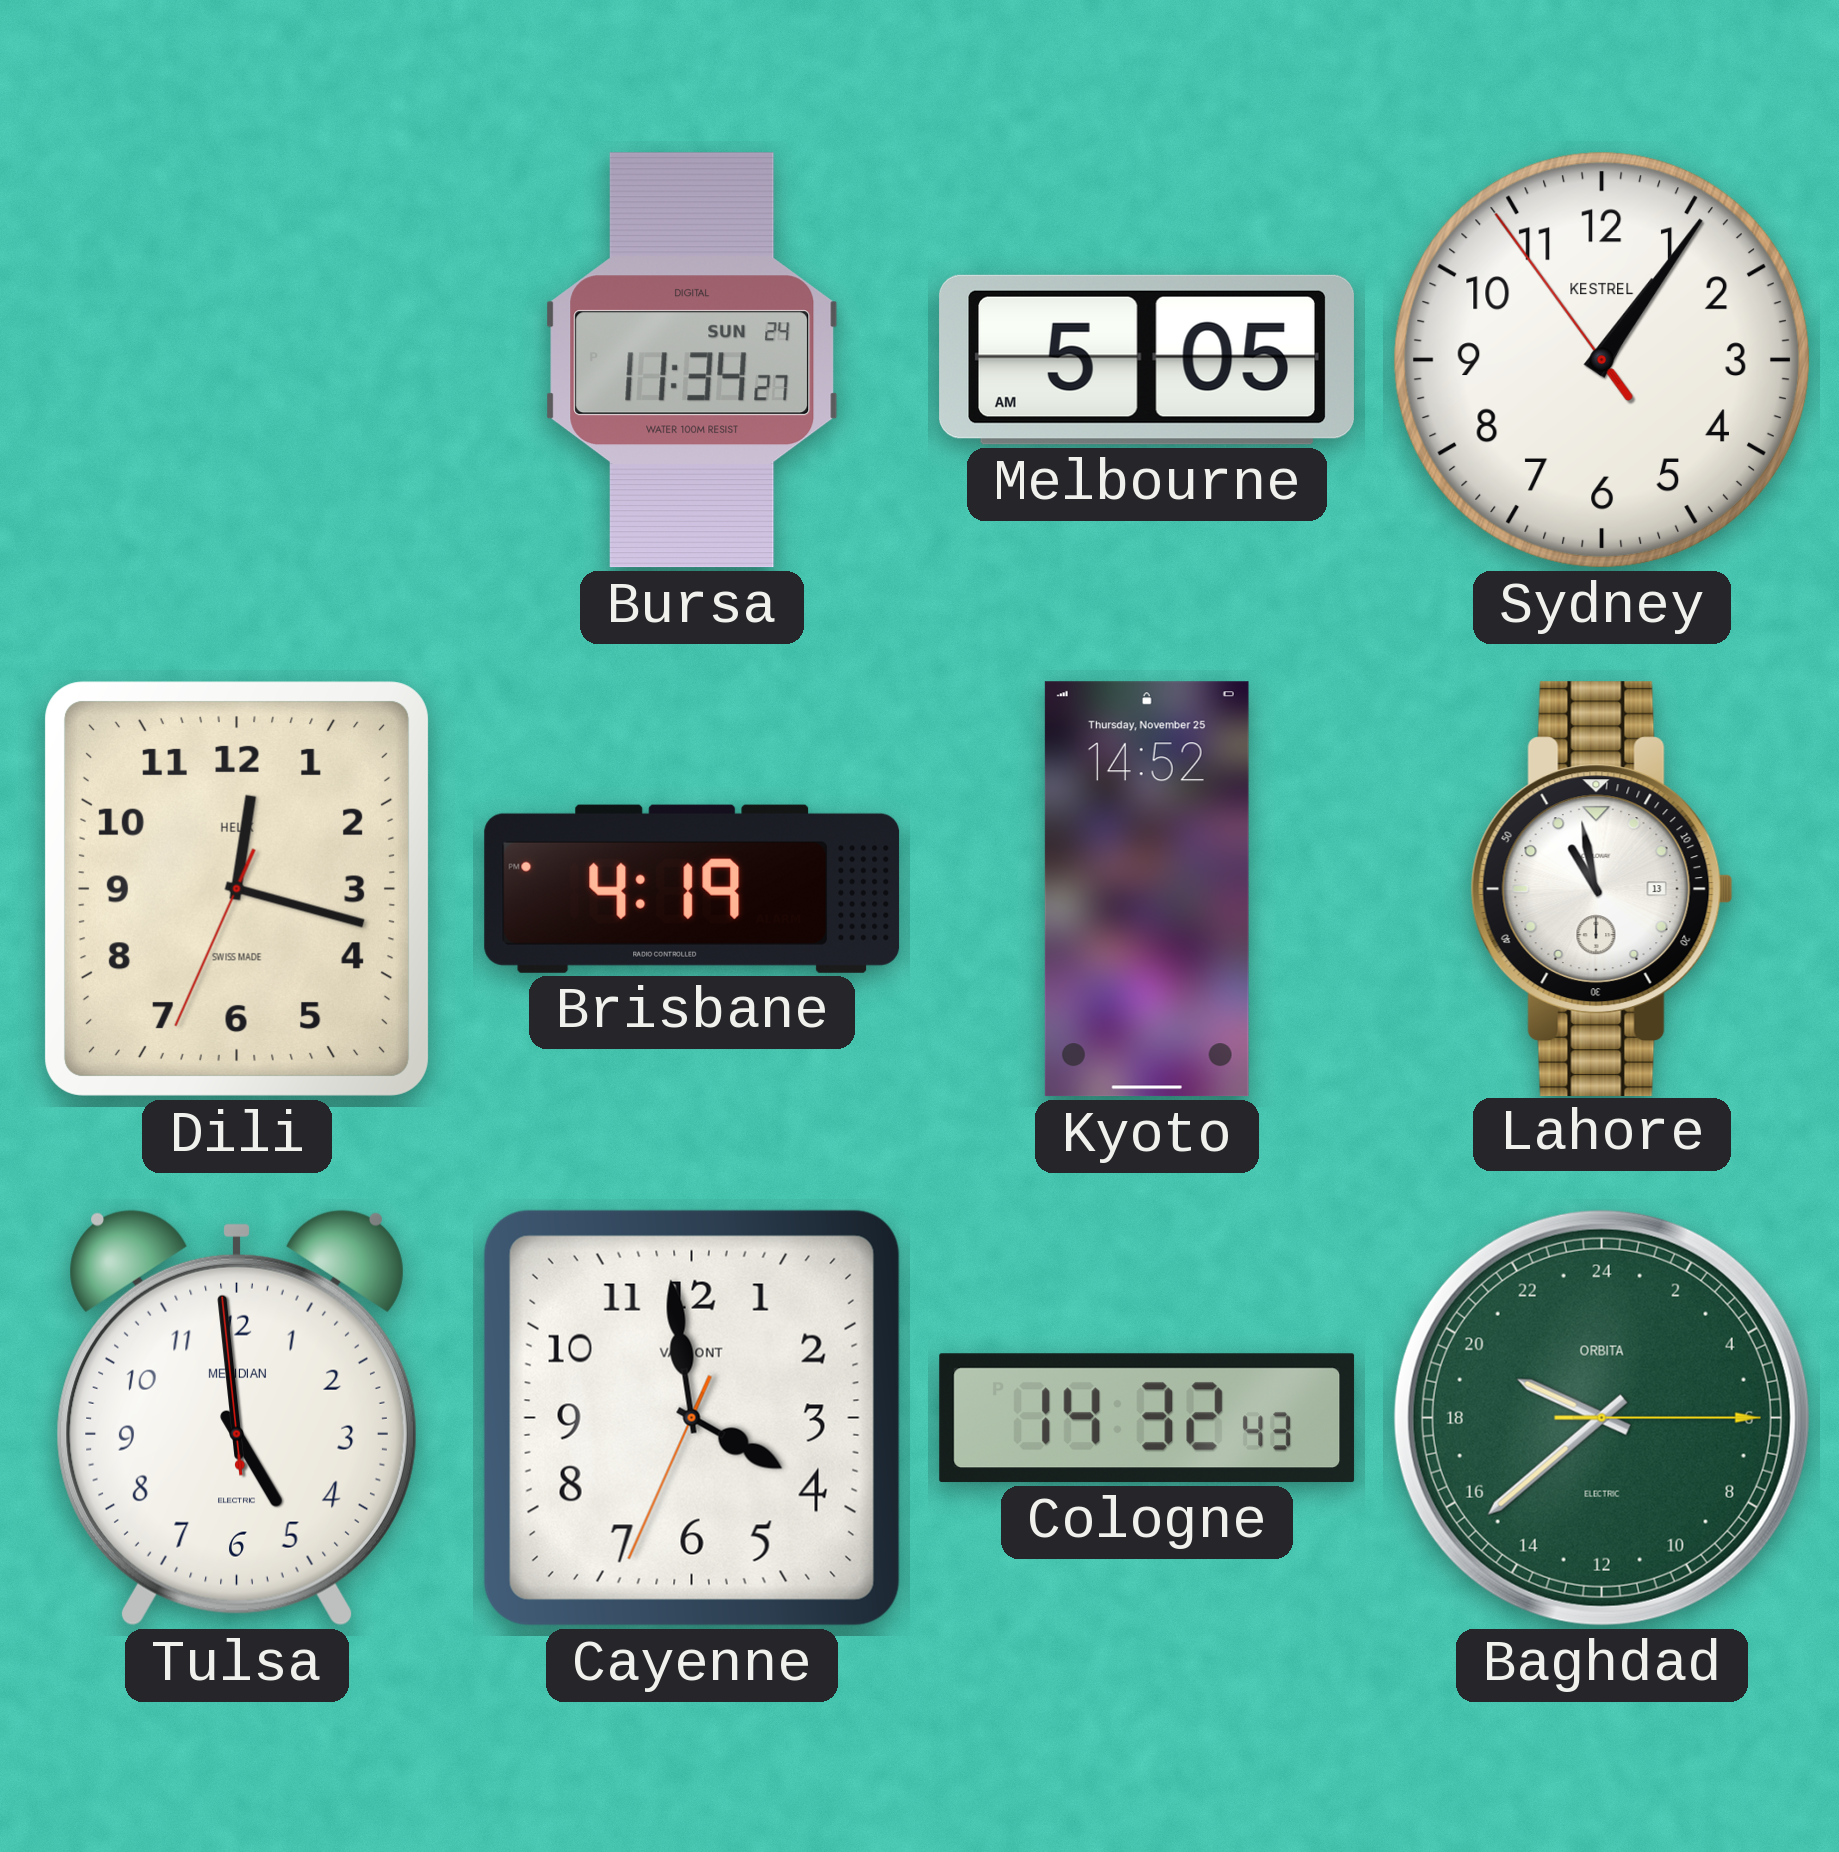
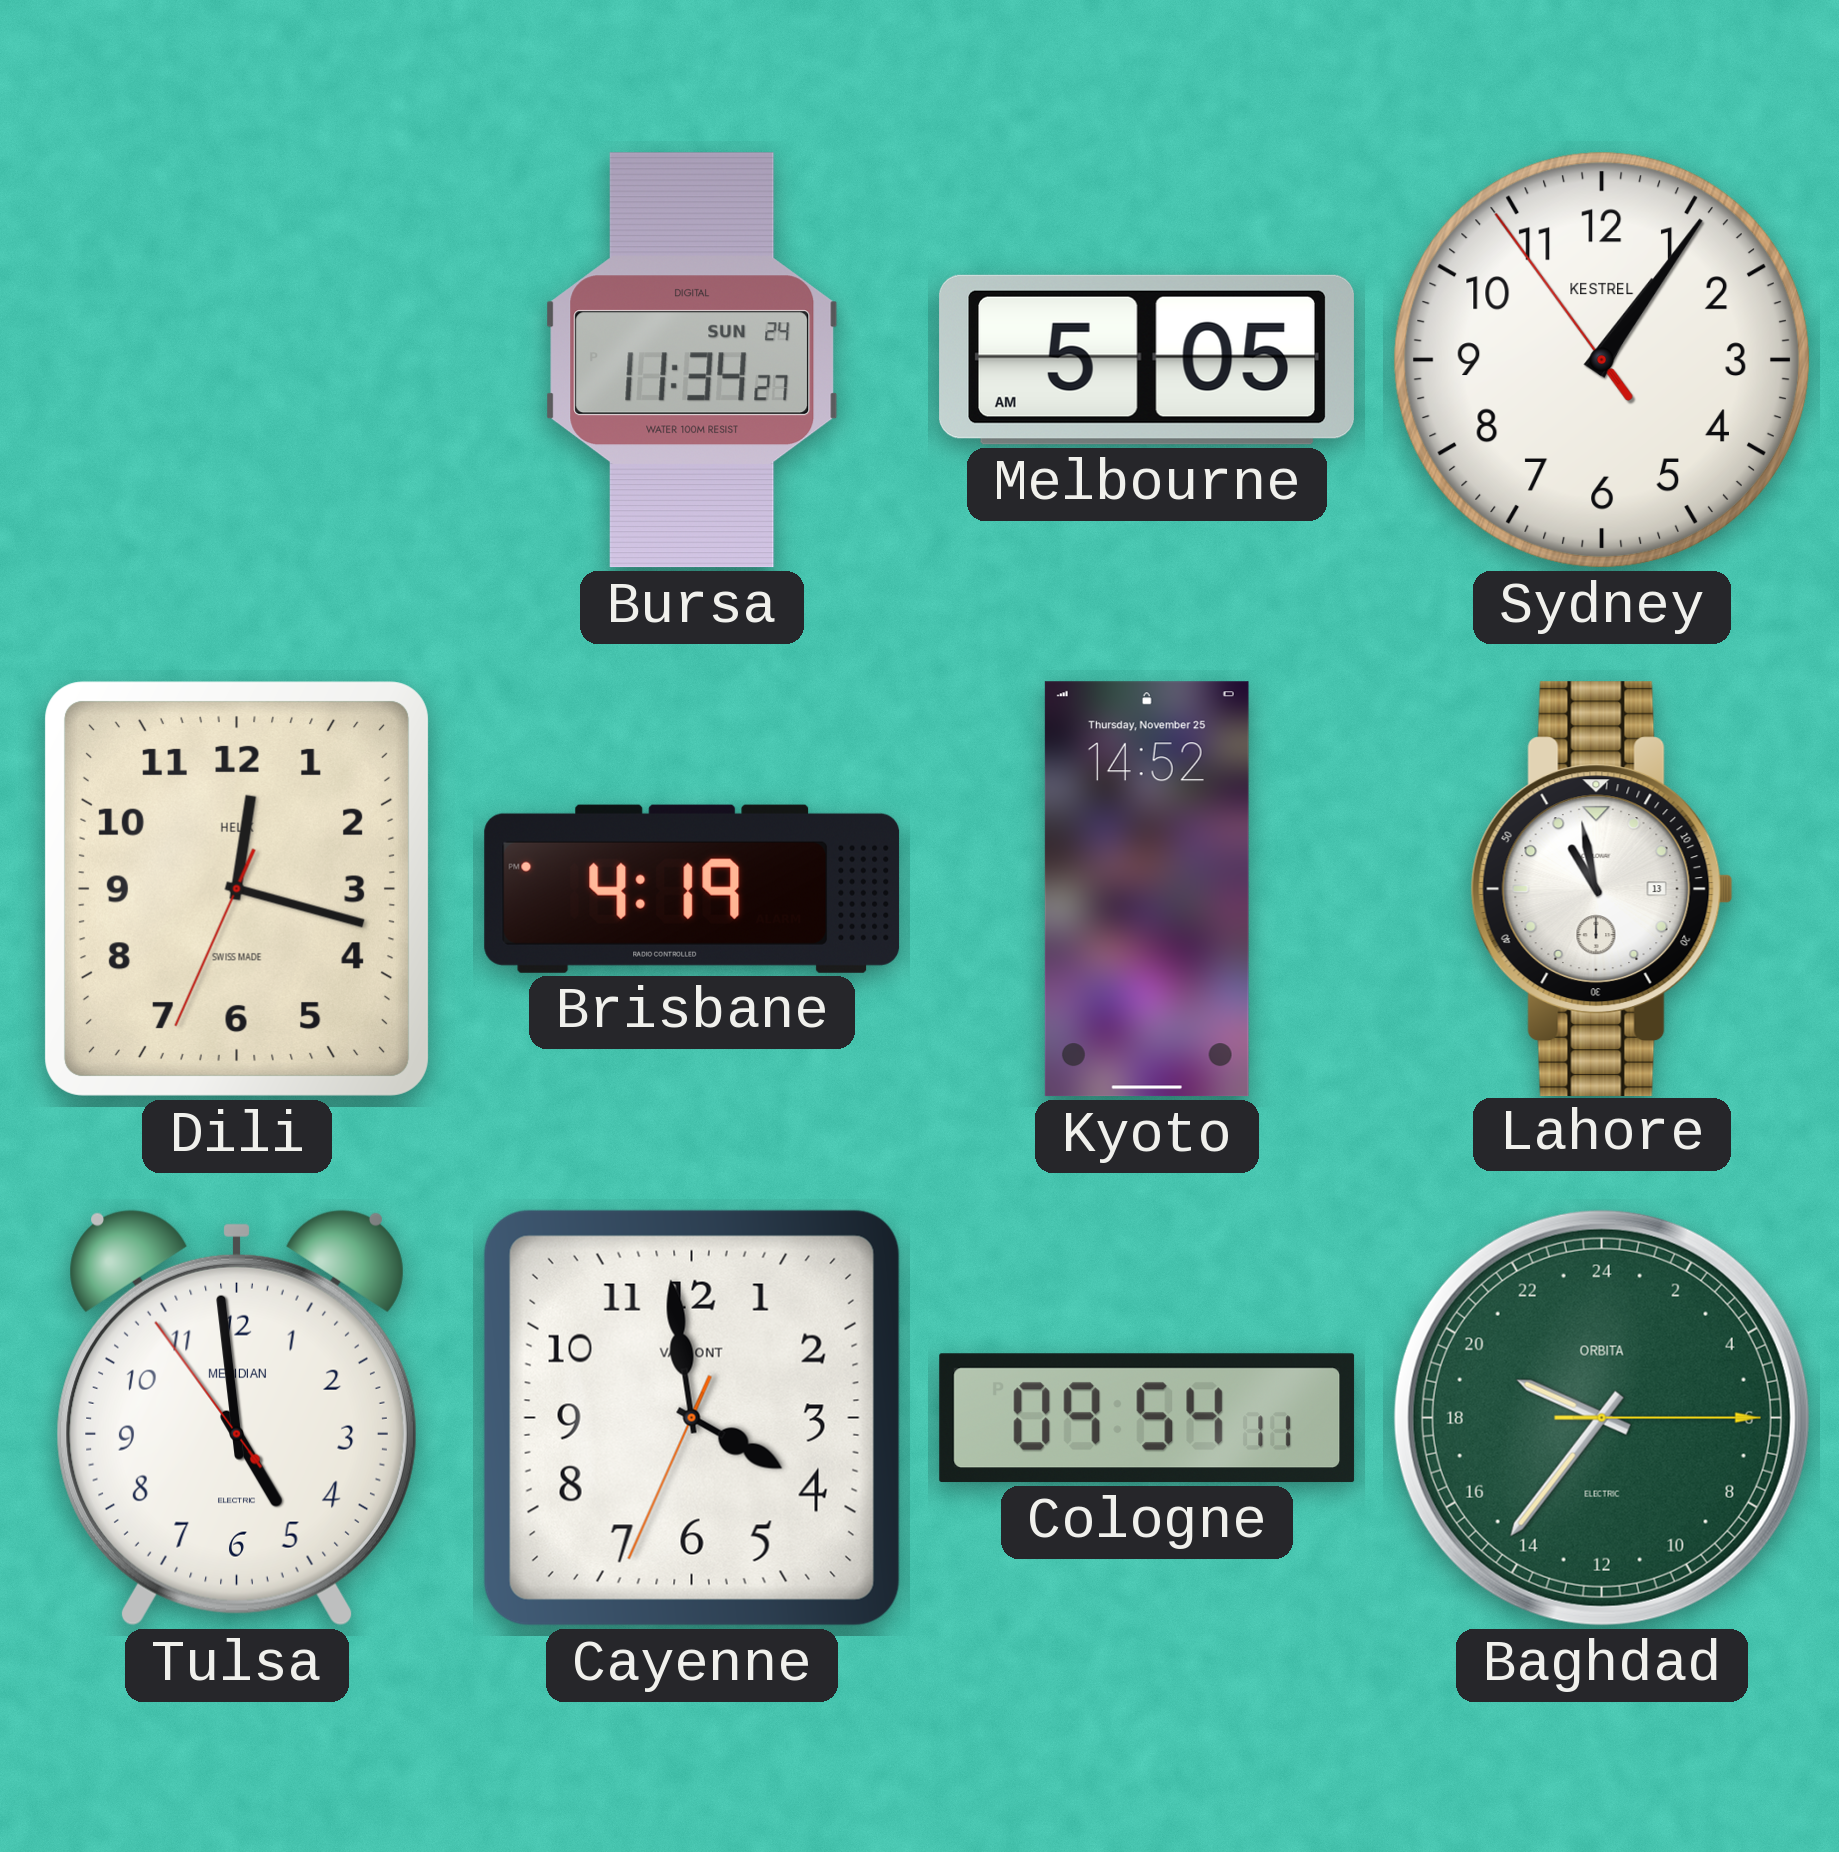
Tulsa: 4:58:59 -> 4:58:54 (237, 1418)
Cologne: 14:32 -> 09:54 (1147, 1418)
Baghdad: 19:38 -> 19:36 (1602, 1418)
